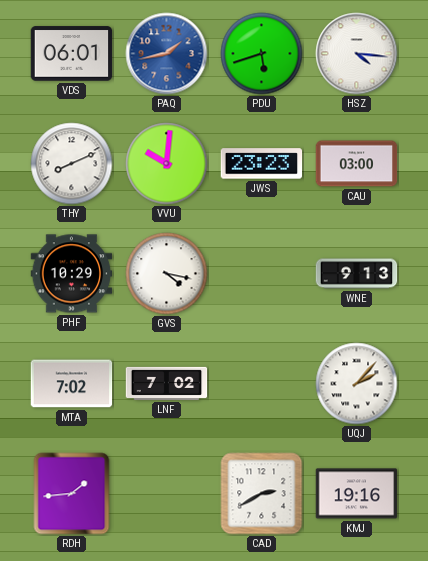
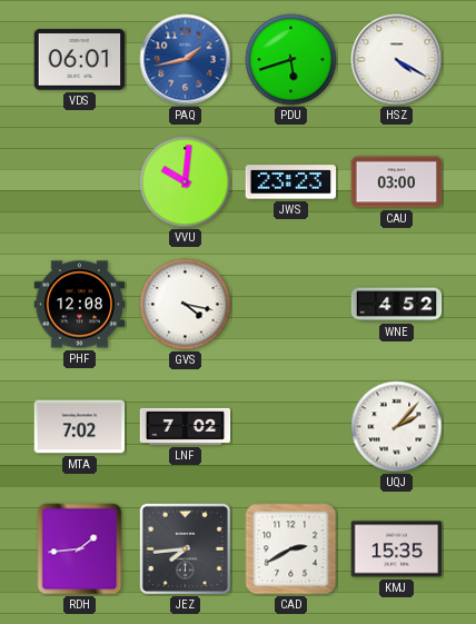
HSZ: 4:16 -> 4:20 (397, 60)
THY: 8:11 -> none (72, 164)
PHF: 10:29 -> 12:08 (80, 305)
WNE: 9:13 -> 4:52 (397, 305)
JEZ: none -> 7:44 (185, 548)
KMJ: 19:16 -> 15:35 (397, 549)
